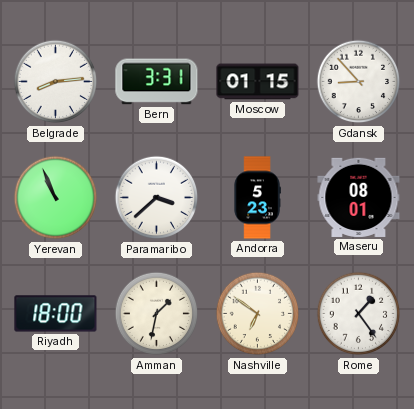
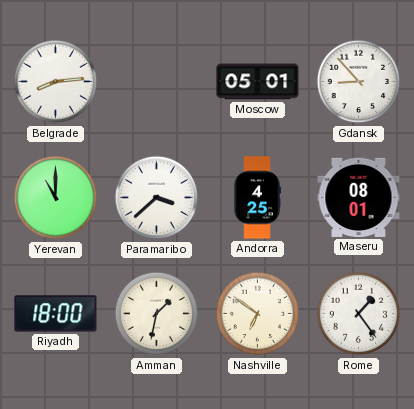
Bern: 3:31 -> none (157, 82)
Moscow: 01:15 -> 05:01 (258, 82)
Yerevan: 10:56 -> 11:00 (56, 198)
Andorra: 5:23 -> 4:25 (257, 198)
